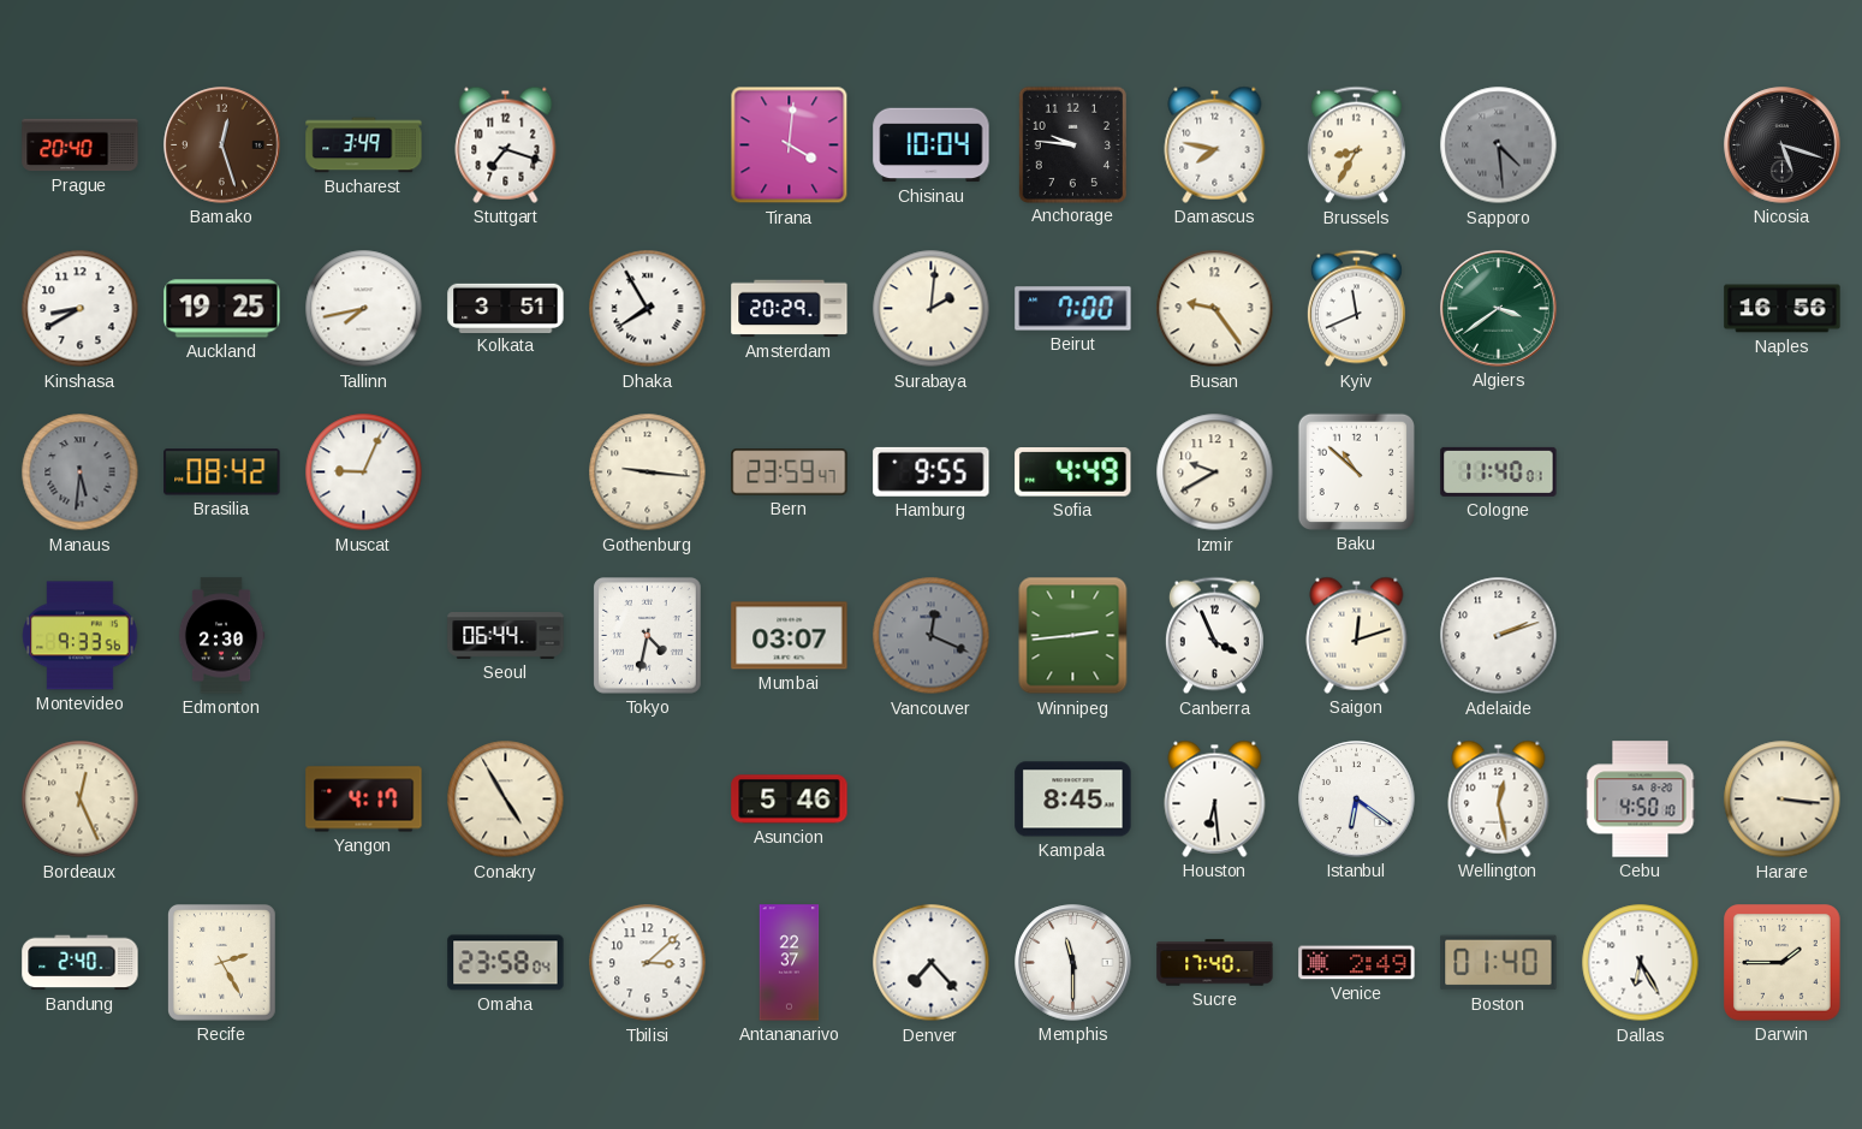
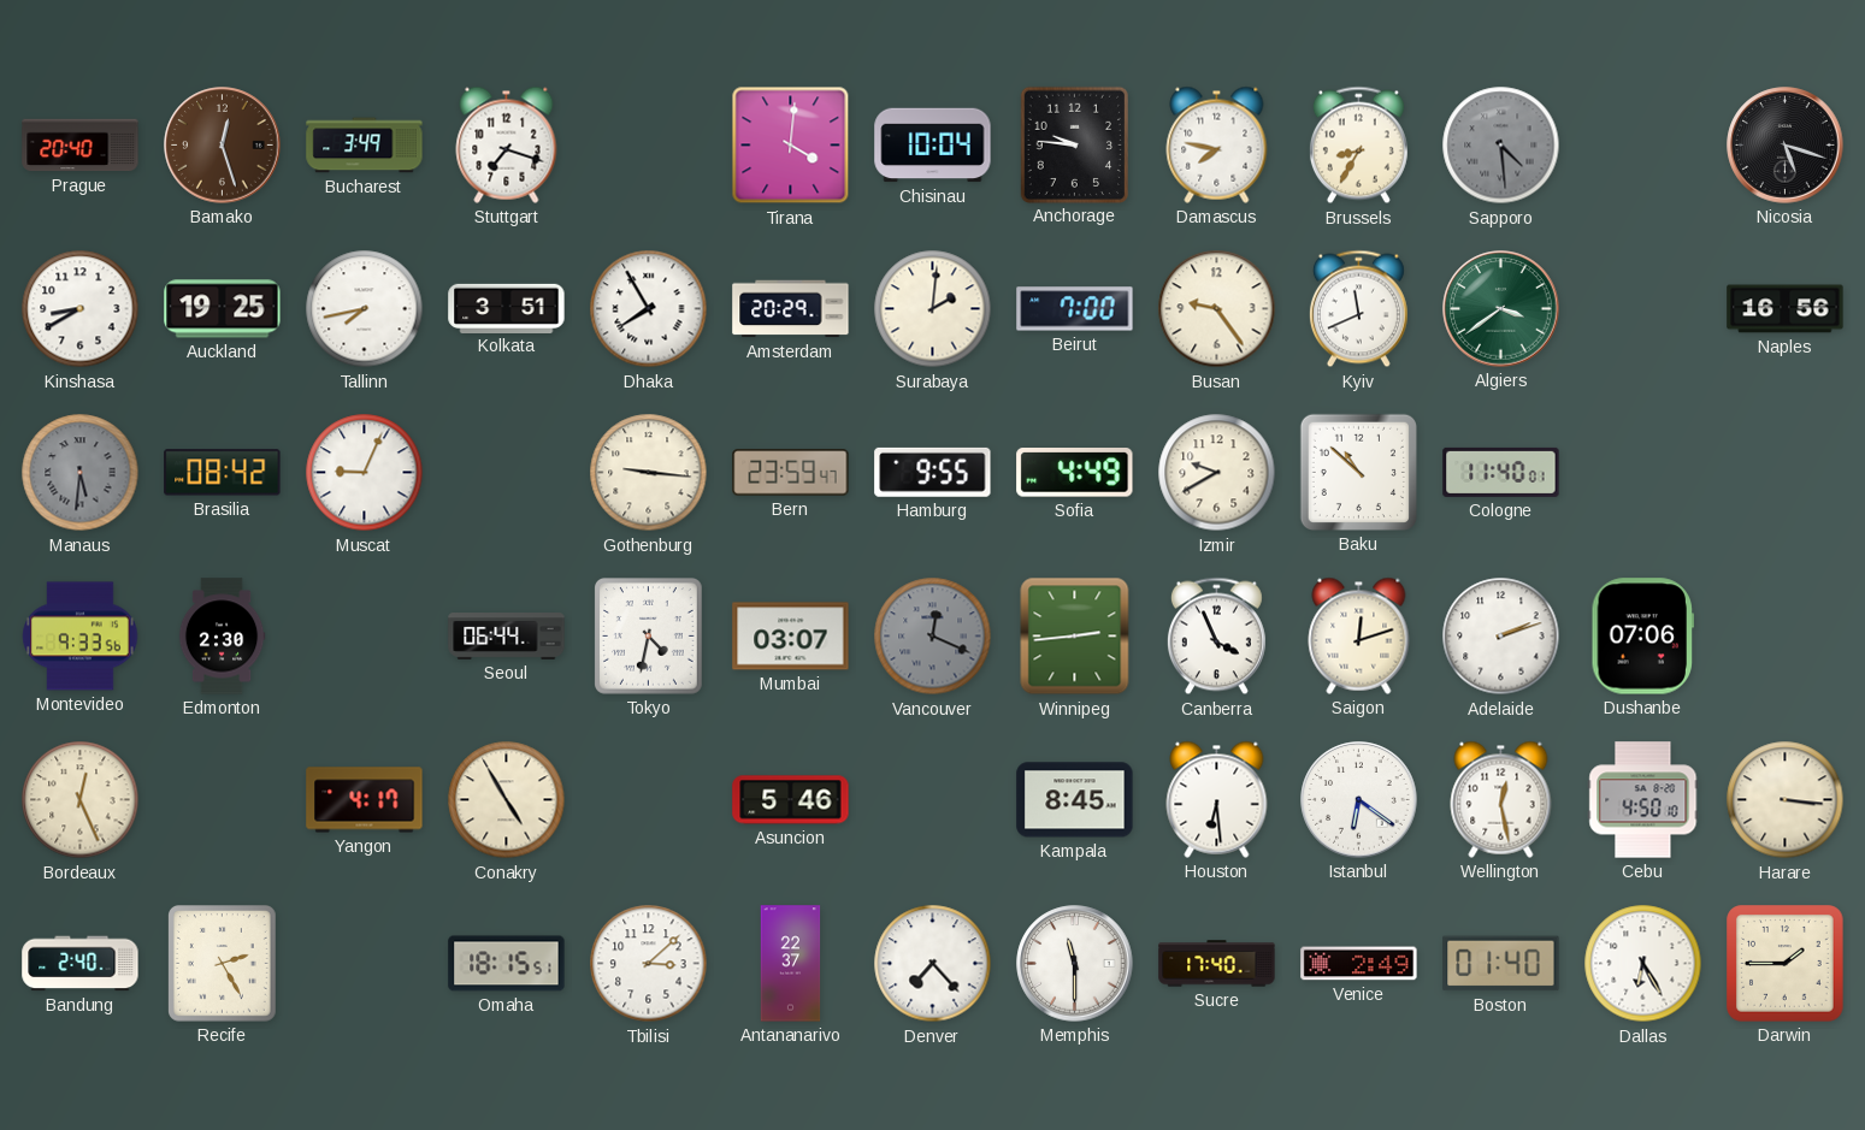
Dushanbe: none -> 07:06 (1643, 637)
Omaha: 23:58 -> 18:15 (507, 964)
